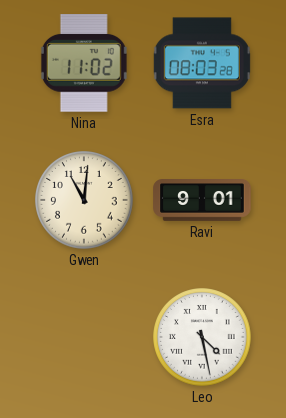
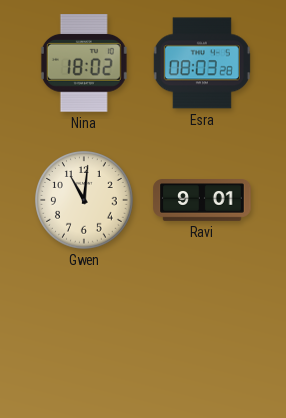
Nina: 11:02 -> 18:02 (84, 63)
Leo: 4:28 -> none (202, 337)
